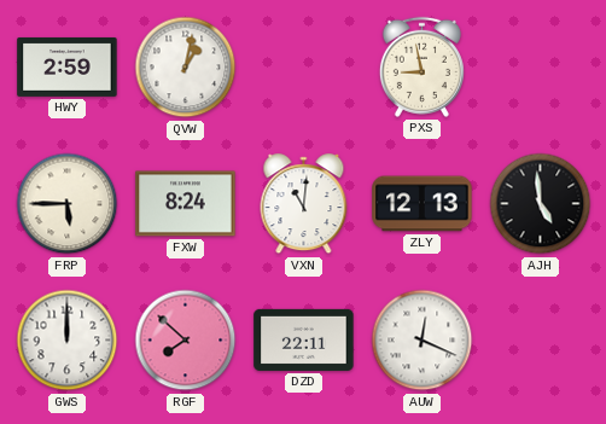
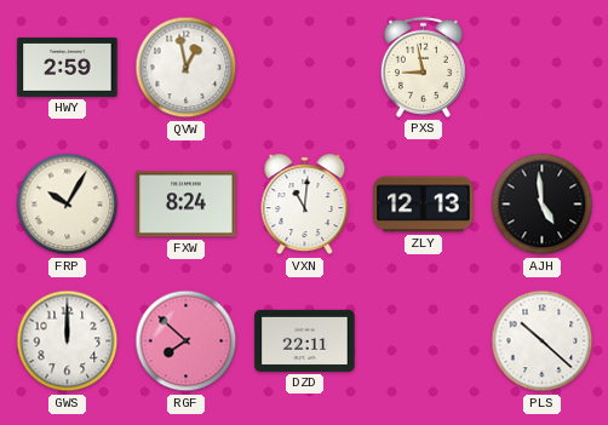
QVW: 1:02 -> 12:58 (187, 68)
FRP: 5:45 -> 10:05 (68, 205)
AUW: 12:19 -> none (423, 341)
PLS: none -> 10:22 (543, 341)
